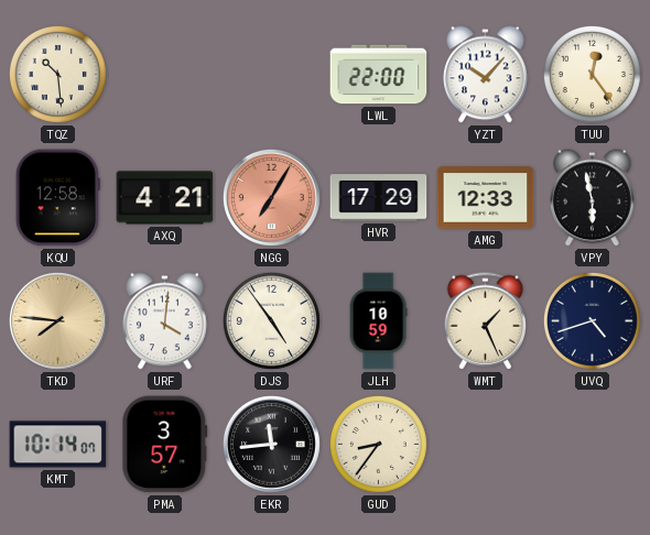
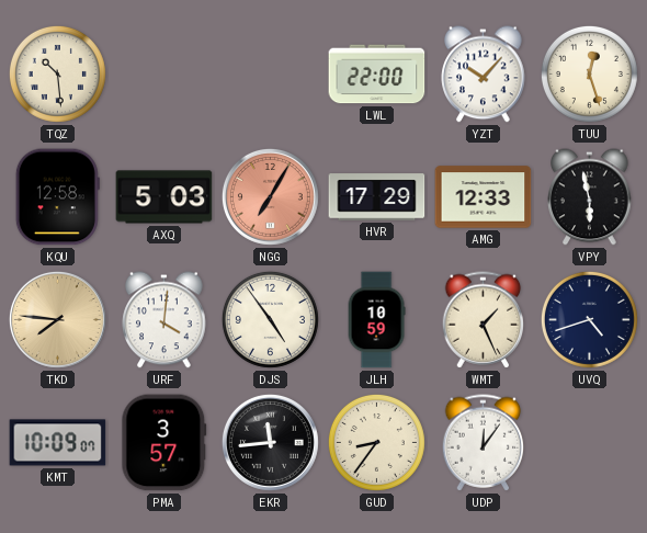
TUU: 12:24 -> 12:27 (589, 73)
AXQ: 4:21 -> 5:03 (164, 197)
KMT: 10:14 -> 10:09 (58, 443)
UDP: none -> 12:06 (484, 443)
